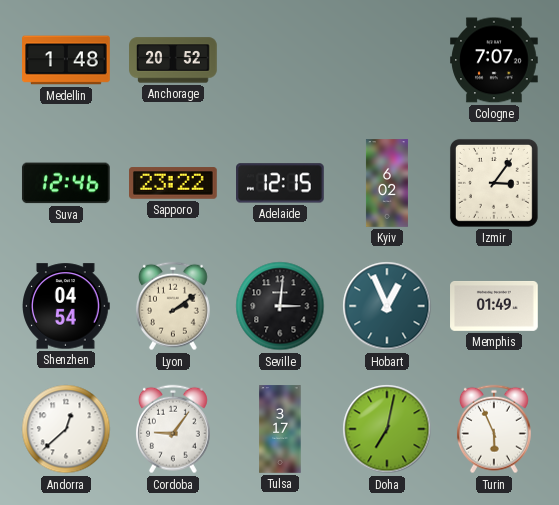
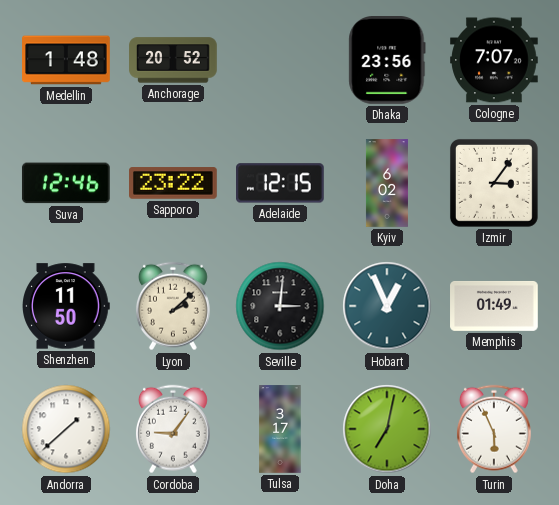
Dhaka: none -> 23:56 (387, 61)
Shenzhen: 04:54 -> 11:50 (67, 306)
Lyon: 2:09 -> 2:08 (173, 306)
Andorra: 12:38 -> 1:38 (66, 429)
